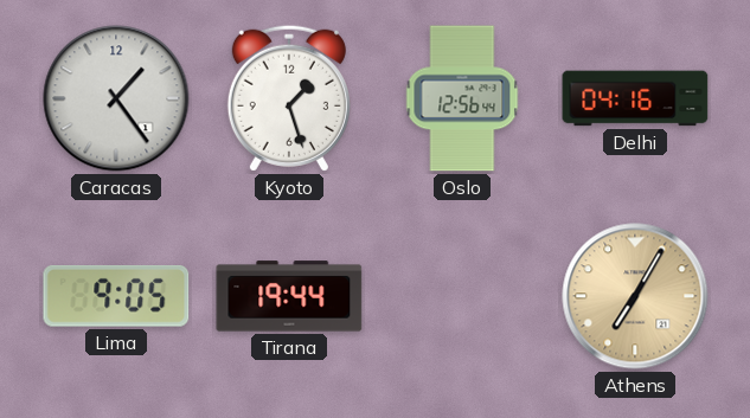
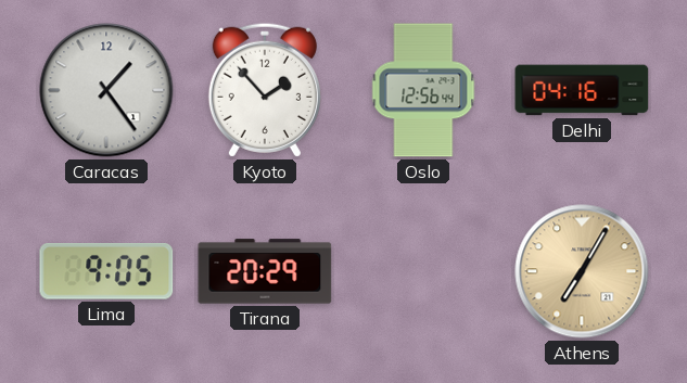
Kyoto: 1:27 -> 1:53 (265, 90)
Tirana: 19:44 -> 20:29 (265, 271)
